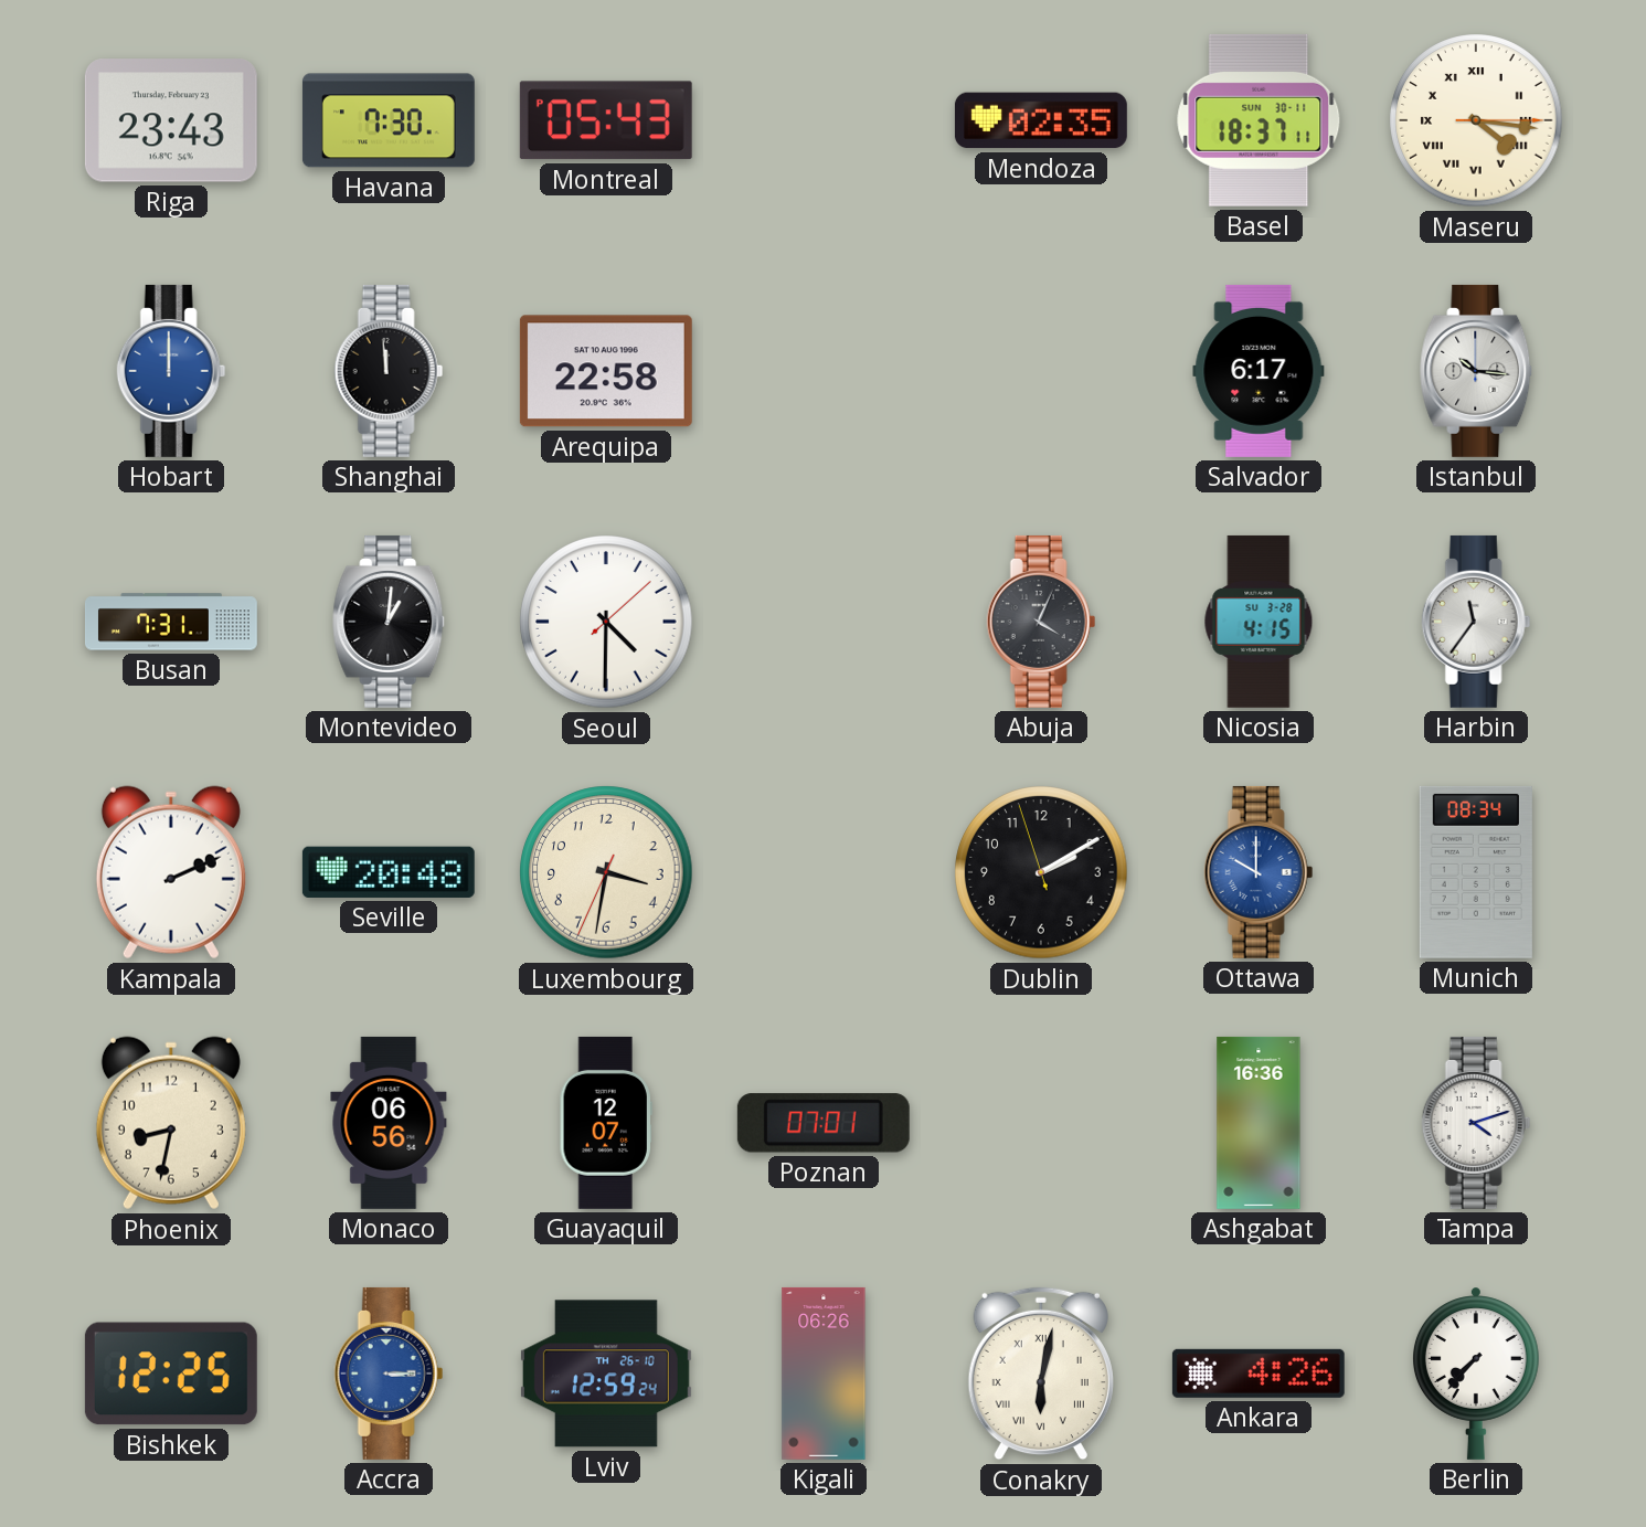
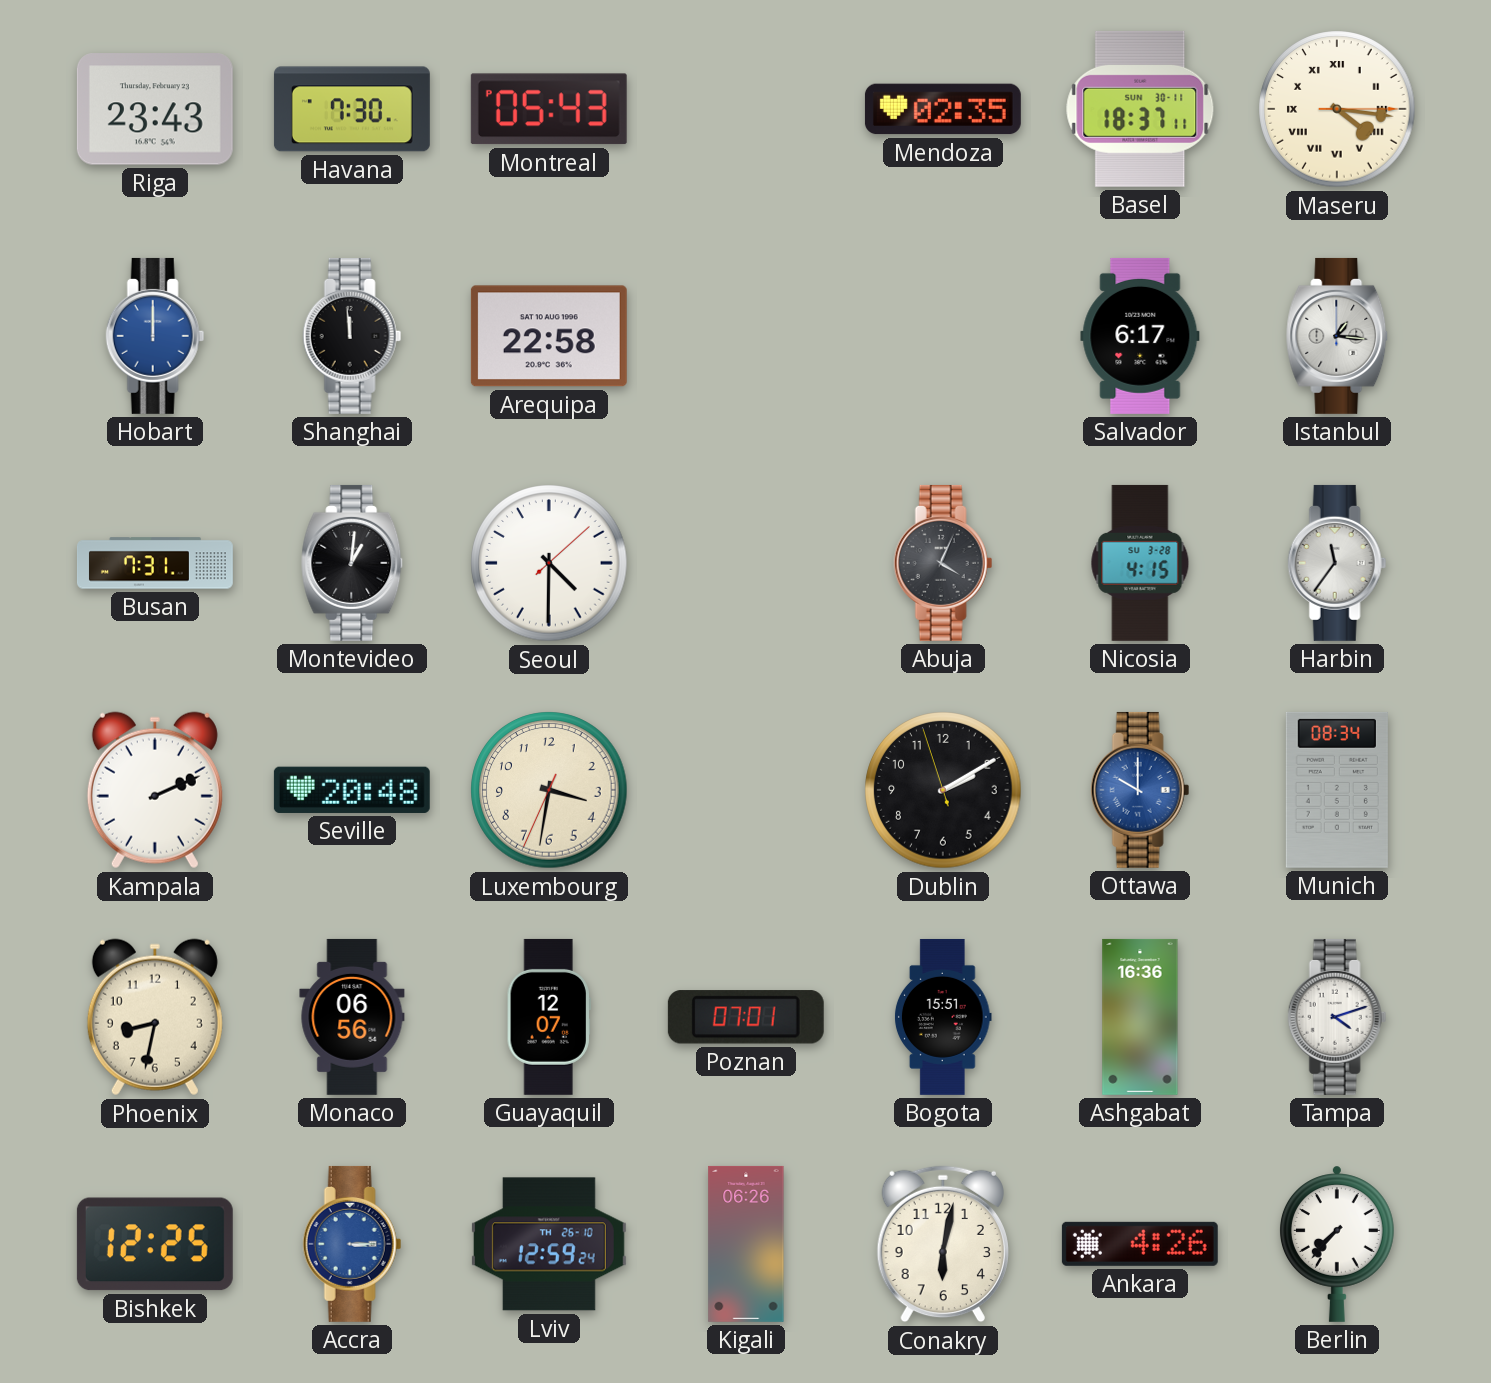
Istanbul: 10:16 -> 1:16 (1338, 336)
Bogota: none -> 15:51 (943, 1017)
Conakry numerals: Roman -> Arabic (943, 1244)
